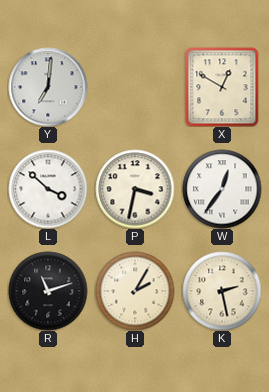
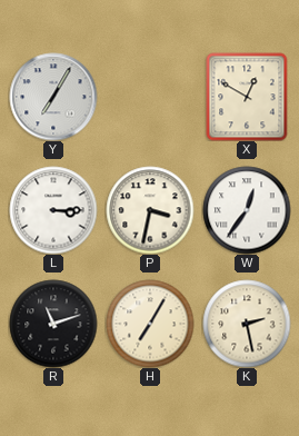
Y: 7:01 -> 7:05 (53, 97)
L: 3:52 -> 3:15 (53, 210)
H: 2:05 -> 7:05 (150, 324)
